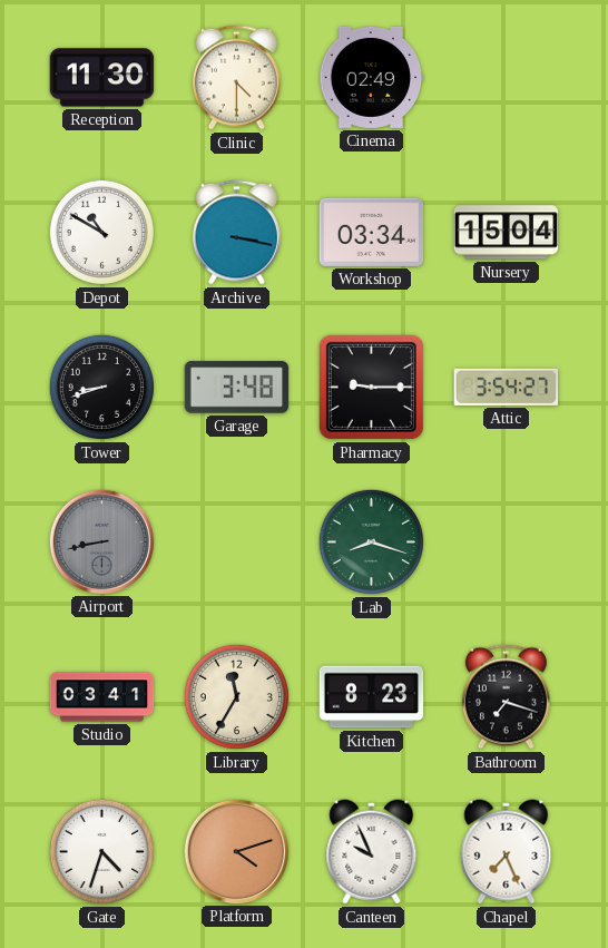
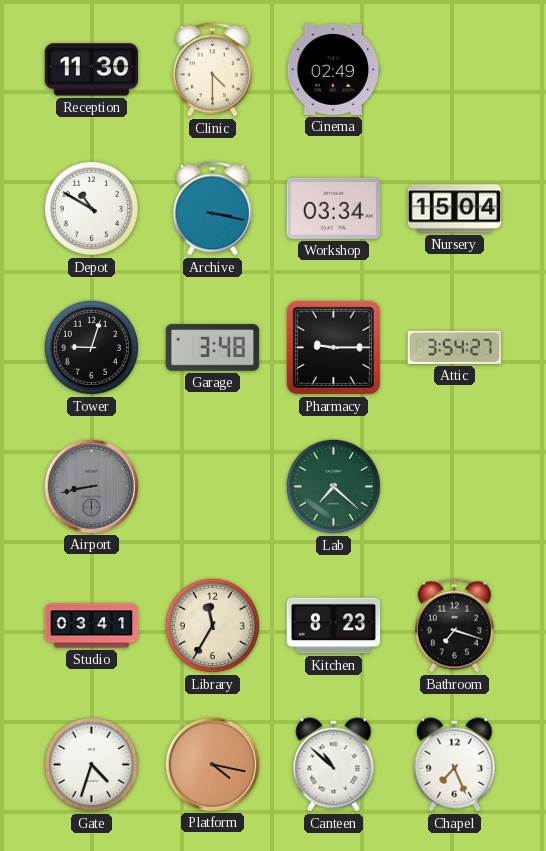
Tower: 8:42 -> 9:03 (91, 347)
Lab: 8:18 -> 7:22 (333, 486)
Platform: 4:12 -> 4:17 (212, 764)
Canteen: 9:56 -> 10:52 (334, 765)
